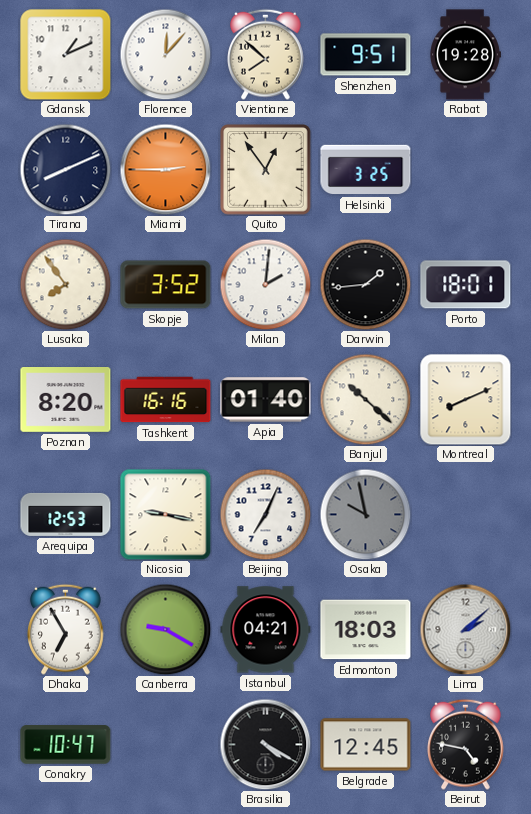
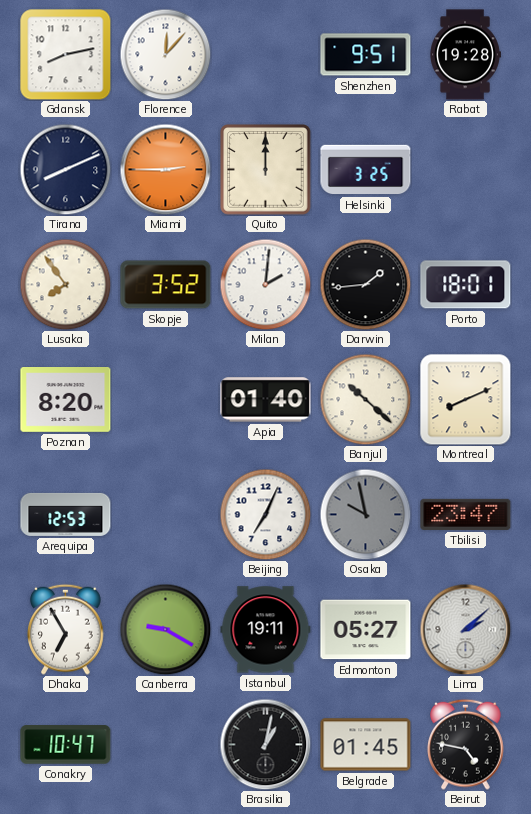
Gdansk: 1:11 -> 8:13 (66, 55)
Vientiane: 7:52 -> none (266, 54)
Quito: 12:54 -> 12:00 (266, 170)
Tashkent: 16:16 -> none (166, 400)
Nicosia: 9:17 -> none (166, 515)
Tbilisi: none -> 23:47 (466, 514)
Istanbul: 04:21 -> 19:11 (266, 630)
Edmonton: 18:03 -> 05:27 (366, 630)
Brasilia: 4:20 -> 1:02 (265, 744)
Belgrade: 12:45 -> 01:45 (366, 745)
